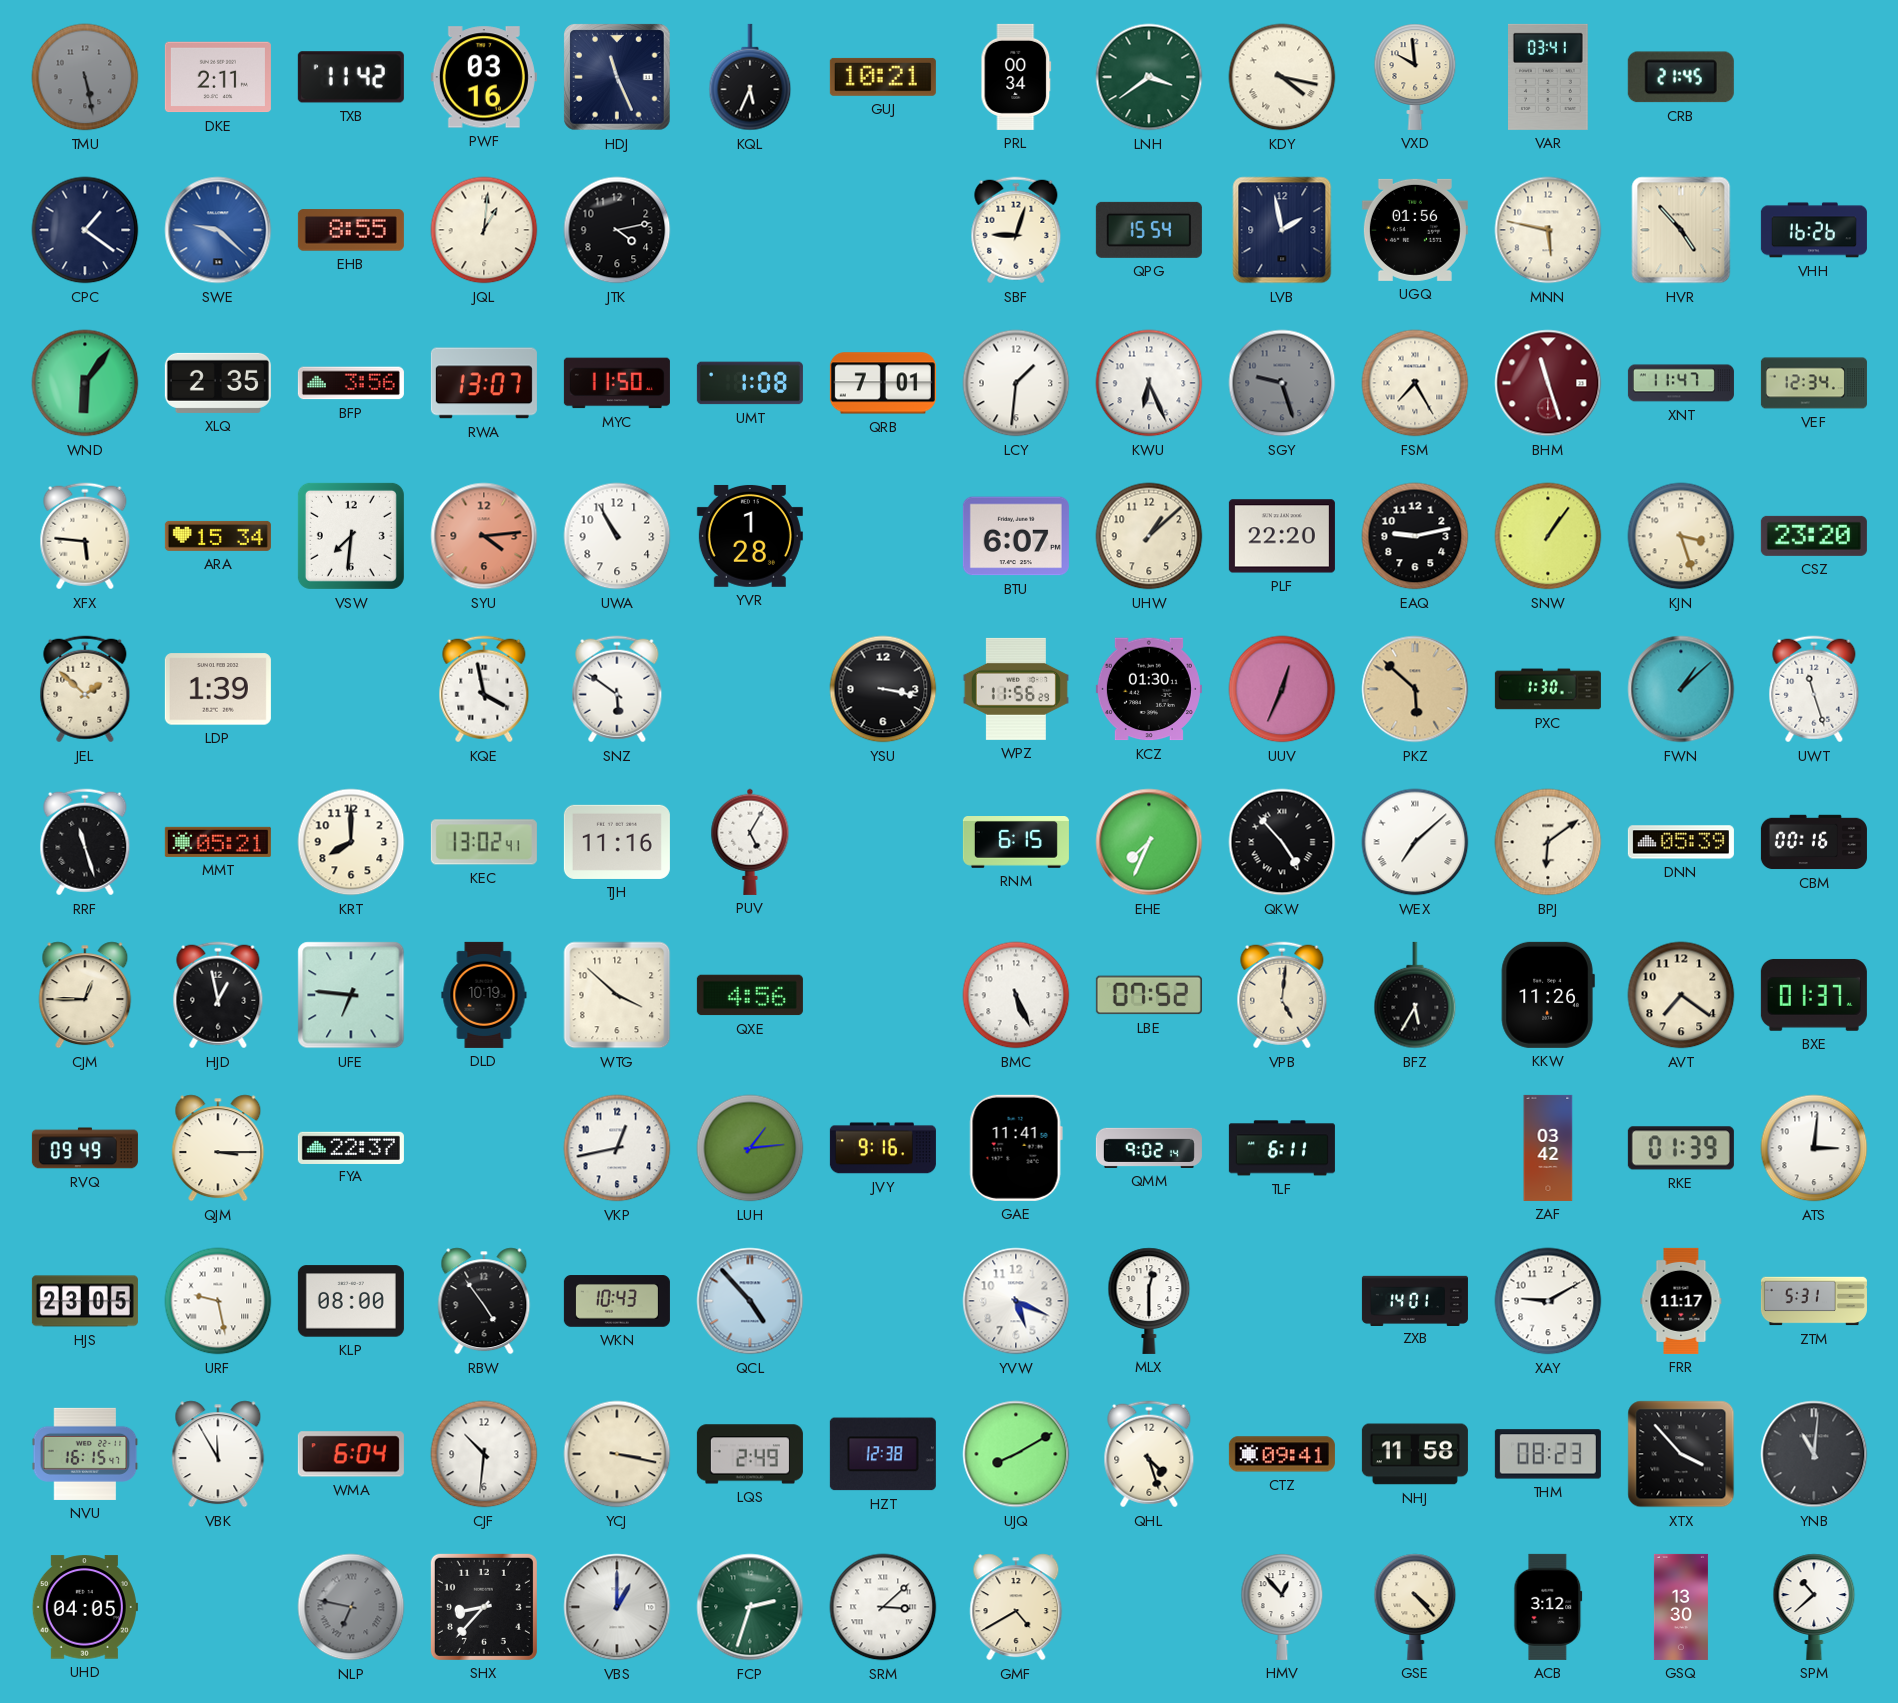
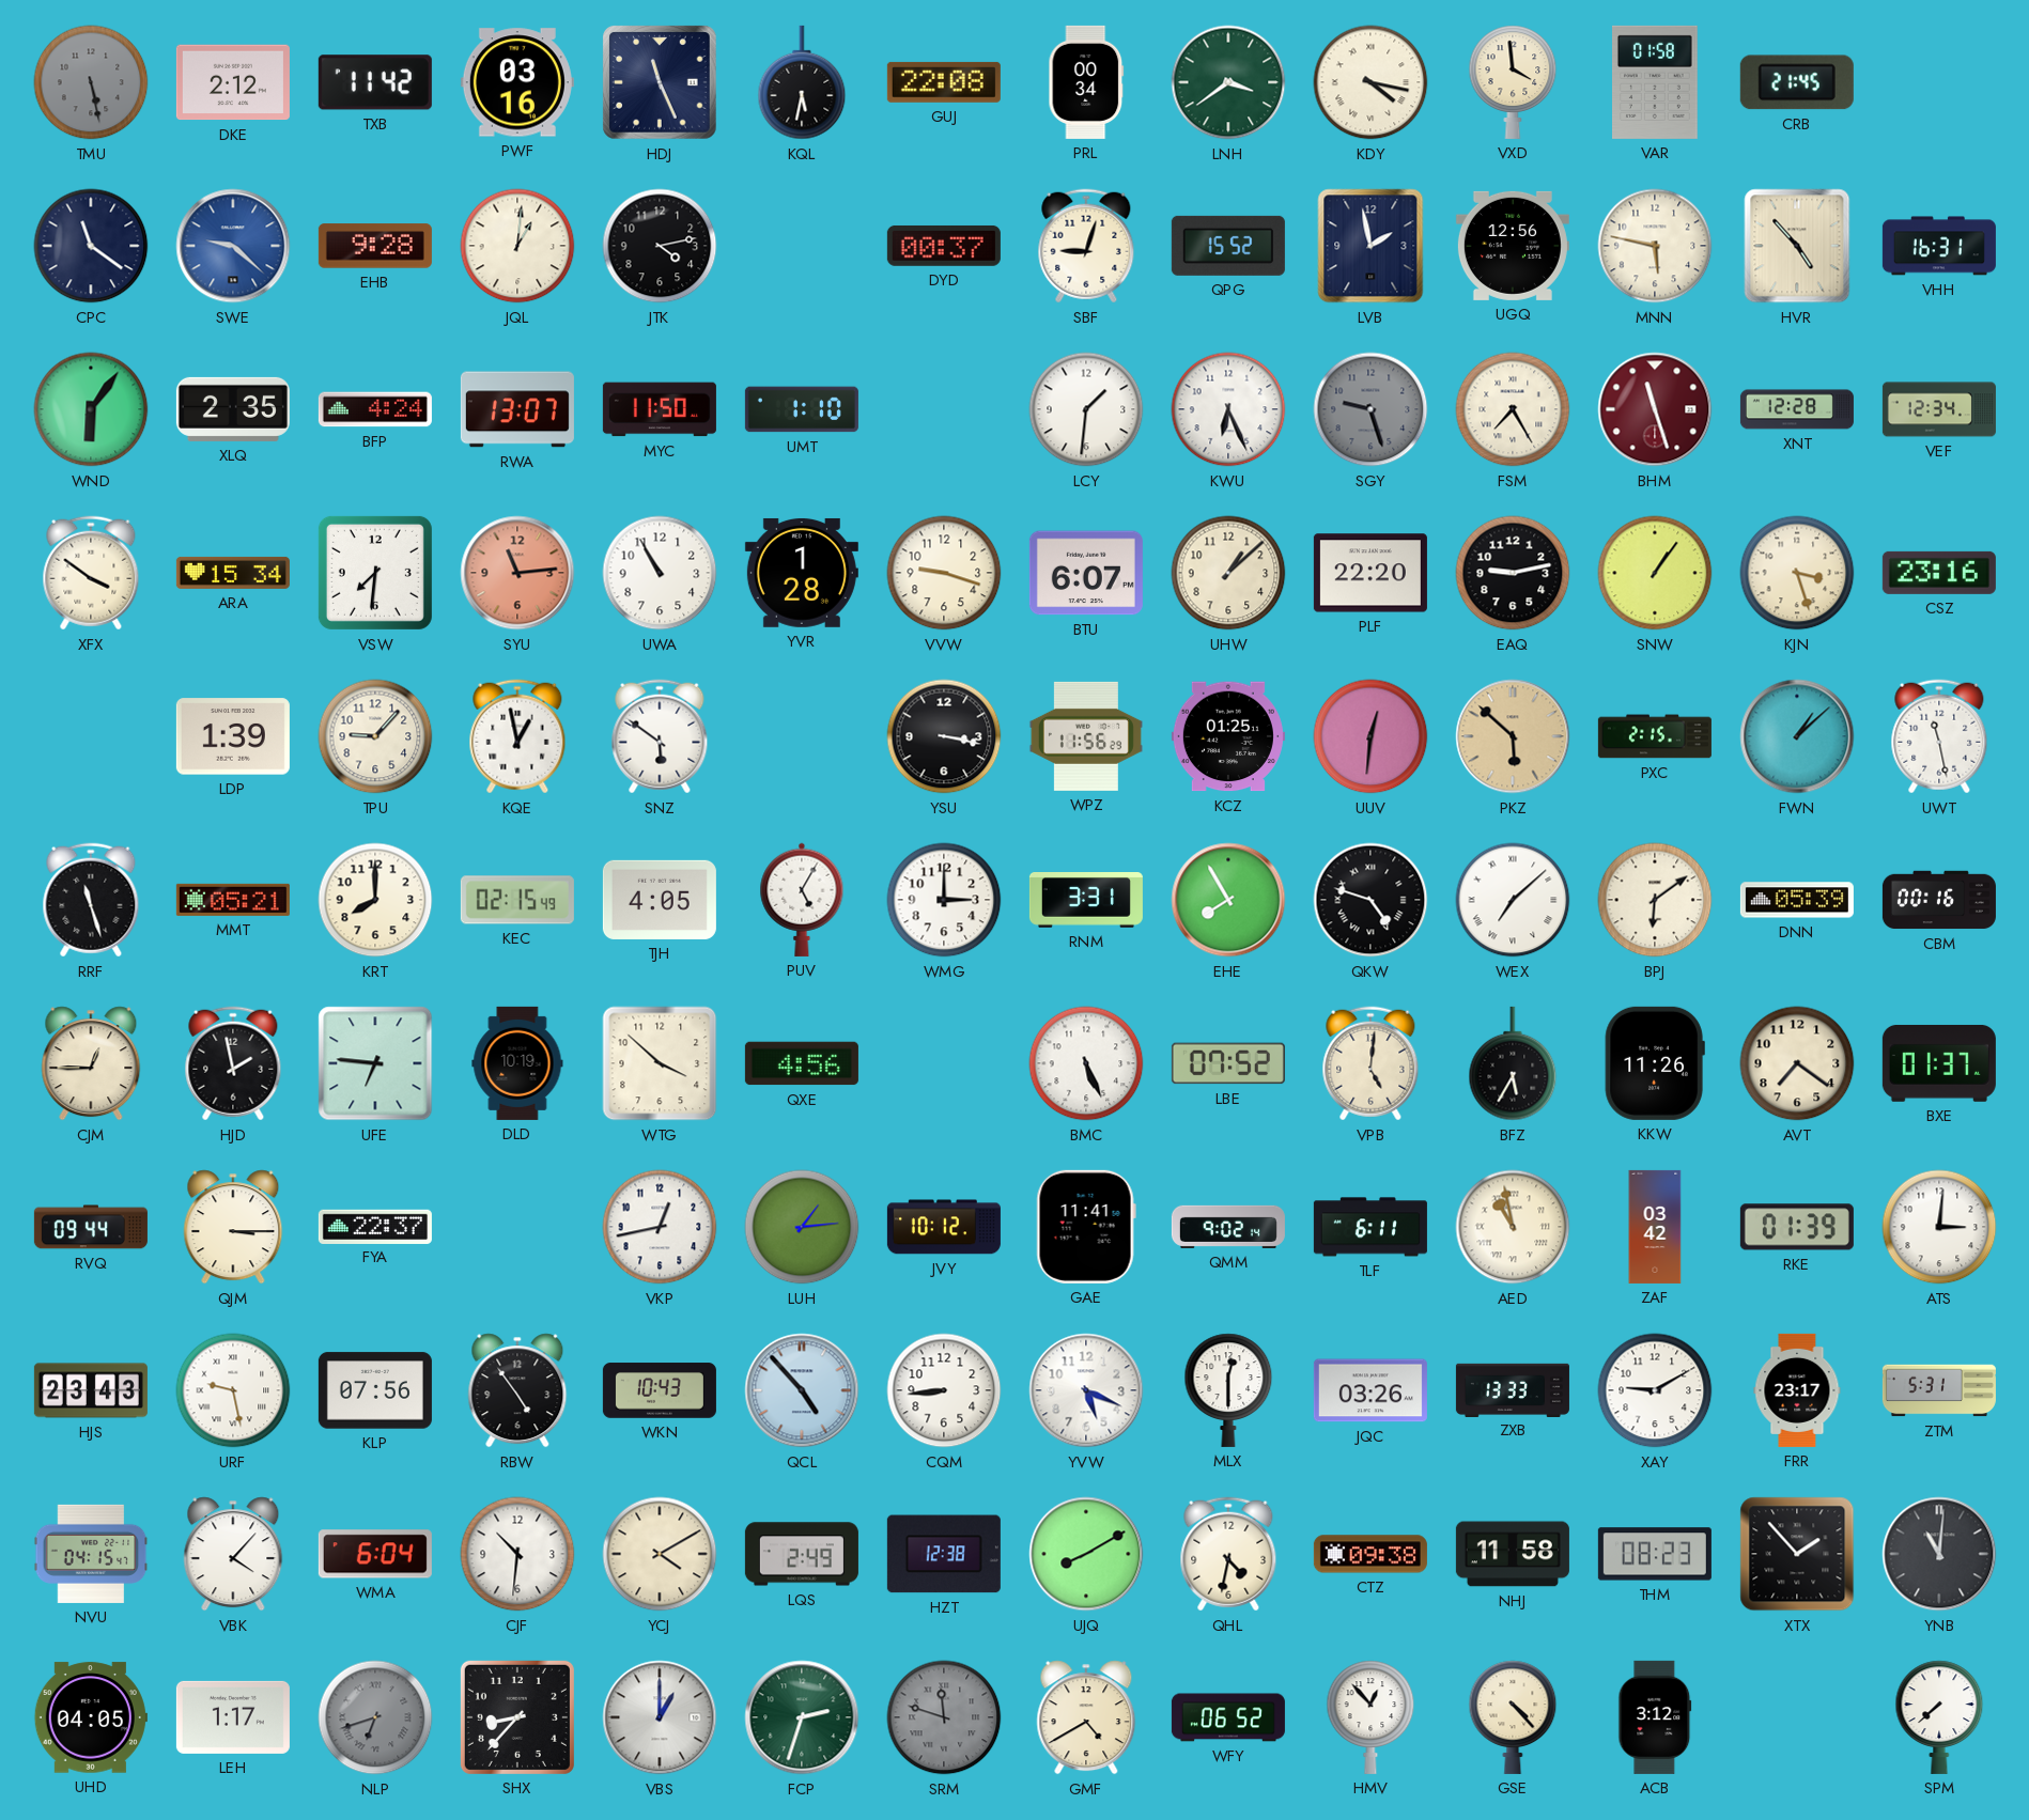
DKE: 2:11 -> 2:12 (233, 82)
KQL: 5:34 -> 5:32 (802, 82)
GUJ: 10:21 -> 22:08 (944, 82)
VXD: 9:59 -> 3:59 (1513, 82)
VAR: 03:41 -> 01:58 (1656, 82)
CPC: 1:21 -> 11:21 (91, 246)
EHB: 8:55 -> 9:28 (375, 246)
DYD: none -> 00:37 (944, 246)
QPG: 15:54 -> 15:52 (1228, 246)
UGQ: 01:56 -> 12:56 (1513, 246)
VHH: 16:26 -> 16:31 (1939, 246)
BFP: 3:56 -> 4:24 (375, 409)
UMT: 1:08 -> 1:10 (802, 409)
QRB: 7:01 -> none (883, 383)
XNT: 11:47 -> 12:28 (1797, 409)
XFX: 5:46 -> 3:51 (91, 573)
SYU: 4:14 -> 11:14 (517, 573)
VVW: none -> 9:18 (944, 573)
CSZ: 23:20 -> 23:16 (1939, 573)
JEL: 1:52 -> none (85, 689)
TPU: none -> 9:07 (375, 736)
KQE: 3:58 -> 12:58 (517, 736)
KCZ: 01:30 -> 01:25 (1228, 736)
UUV: 12:34 -> 12:31 (1370, 736)
PXC: 1:30 -> 2:15 (1655, 736)
UWT: 11:27 -> 11:28 (1939, 736)
KEC: 13:02 -> 02:15 (517, 900)
TJH: 11:16 -> 4:05 (660, 900)
WMG: none -> 3:00 (944, 900)
RNM: 6:15 -> 3:31 (1086, 901)
EHE: 7:34 -> 7:55 (1228, 900)
QKW: 4:53 -> 4:48 (1370, 900)
HJD: 12:58 -> 1:58 (233, 1063)
RVQ: 09:49 -> 09:44 (91, 1227)
JVY: 9:16 -> 10:12 (944, 1227)
AED: none -> 10:58 (1513, 1227)
HJS: 23:05 -> 23:43 (91, 1390)
KLP: 08:00 -> 07:56 (375, 1390)
CQM: none -> 8:44 (944, 1390)
JQC: none -> 03:26 (1370, 1390)
ZXB: 14:01 -> 13:33 (1513, 1389)
FRR: 11:17 -> 23:17 (1797, 1390)
NVU: 16:15 -> 04:15 (91, 1554)
VBK: 11:55 -> 4:07 (233, 1554)
YCJ: 3:17 -> 4:10 (660, 1554)
QHL: 4:27 -> 4:32 (1228, 1554)
CTZ: 09:41 -> 09:38 (1370, 1554)
XTX: 3:53 -> 1:53 (1797, 1554)
LEH: none -> 1:17 (233, 1717)
NLP: 6:47 -> 6:42 (375, 1717)
SRM: 3:08 -> 11:48 (944, 1717)
SRM dial: white -> grey (944, 1717)
WFY: none -> 06:52 (1228, 1717)
GSQ: 13:30 -> none (1681, 1607)
SPM: 10:38 -> 7:38 (1939, 1717)
